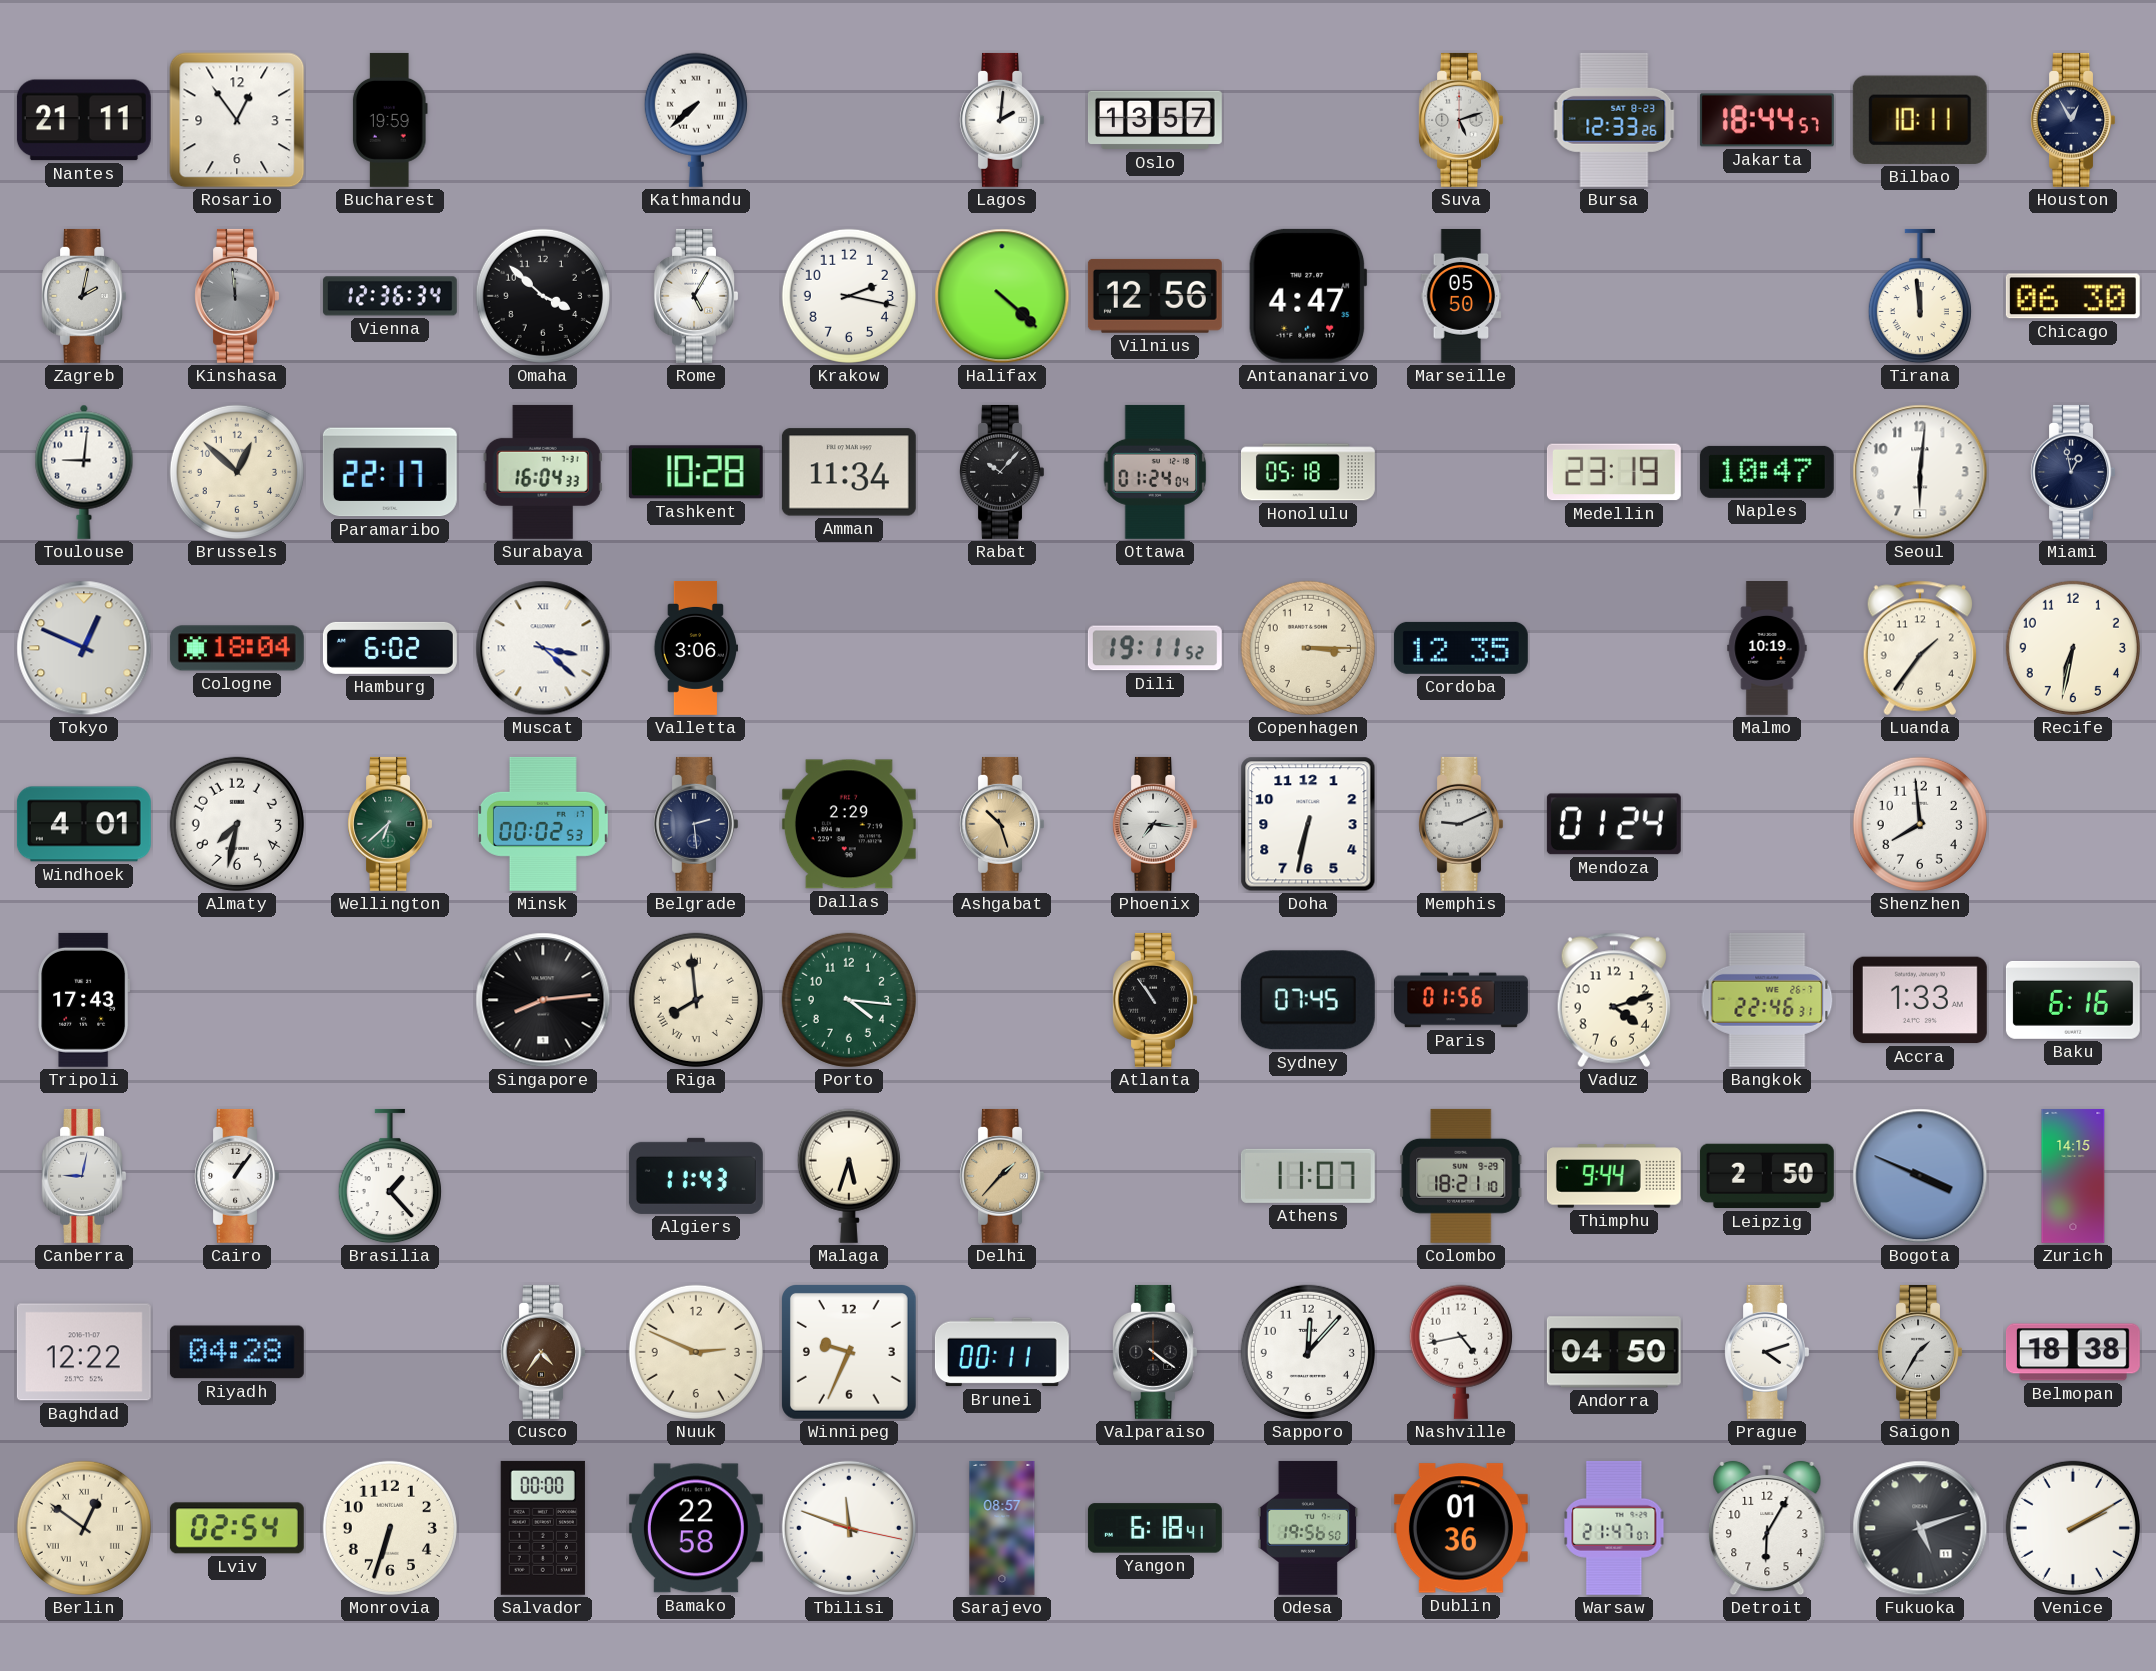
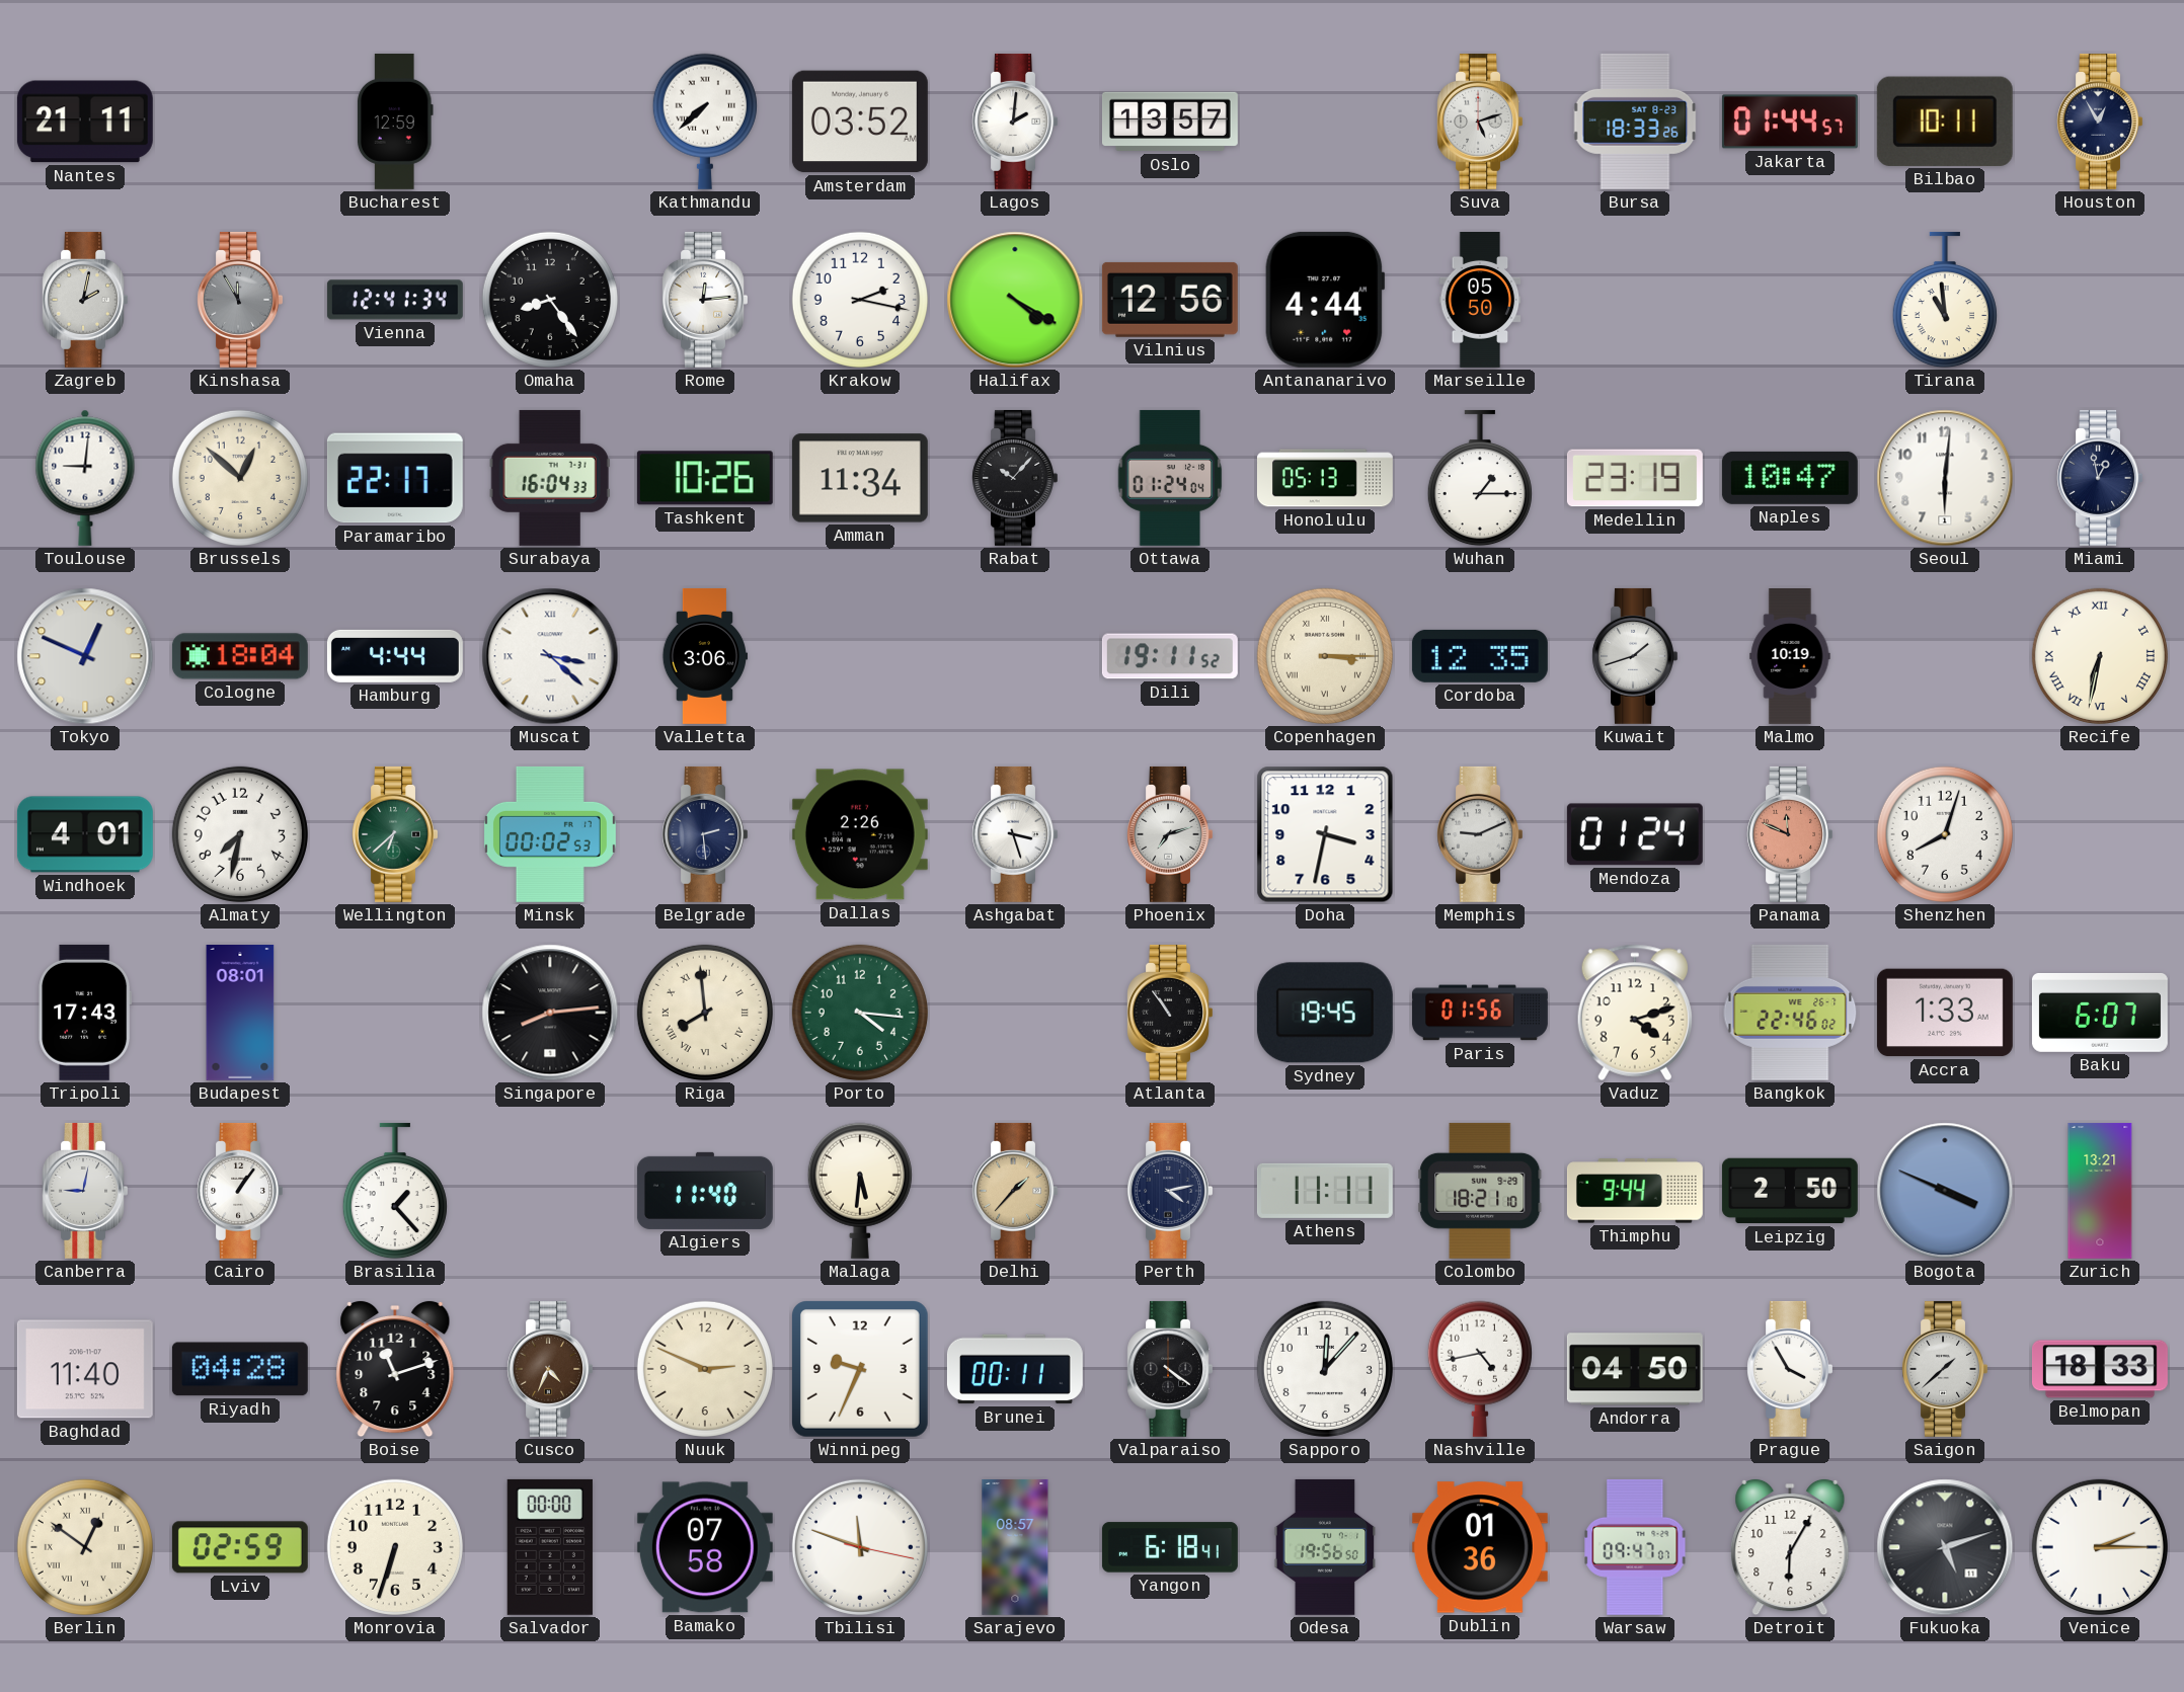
Rosario: 12:54 -> none (237, 120)
Bucharest: 19:59 -> 12:59 (395, 122)
Amsterdam: none -> 03:52 (860, 122)
Bursa: 12:33 -> 18:33 (1635, 122)
Jakarta: 18:44 -> 01:44 (1790, 122)
Kinshasa: 11:59 -> 11:55 (239, 300)
Vienna: 12:36 -> 12:41 (395, 300)
Omaha: 3:52 -> 8:24 (550, 300)
Rome: 5:05 -> 12:14 (704, 300)
Halifax: 4:22 -> 4:20 (1015, 300)
Antananarivo: 4:47 -> 4:44 (1325, 300)
Tirana: 11:59 -> 10:59 (1945, 300)
Chicago: 06:30 -> none (2073, 296)
Tashkent: 10:28 -> 10:26 (705, 478)
Honolulu: 05:18 -> 05:13 (1325, 478)
Wuhan: none -> 1:15 (1480, 478)
Hamburg: 6:02 -> 4:44 (395, 656)
Copenhagen numerals: Arabic -> Roman (1325, 656)
Kuwait: none -> 1:42 (1634, 656)
Luanda: 1:36 -> none (1919, 648)
Recife numerals: Arabic -> Roman (2100, 656)
Dallas: 2:29 -> 2:26 (860, 834)
Ashgabat: 10:27 -> 3:27 (1014, 834)
Ashgabat dial: champagne -> white (1014, 834)
Phoenix: 7:16 -> 7:12 (1169, 834)
Doha: 6:32 -> 3:32 (1325, 834)
Panama: none -> 11:49 (1789, 834)
Shenzhen: 7:59 -> 8:03 (1945, 834)
Budapest: none -> 08:01 (240, 1013)
Sydney: 07:45 -> 19:45 (1325, 1013)
Bangkok: 22:46:31 -> 22:46:02 (1790, 1013)
Baku: 6:16 -> 6:07 (2100, 1013)
Algiers: 11:43 -> 11:40 (705, 1191)
Malaga: 5:33 -> 5:31 (860, 1191)
Perth: none -> 4:13 (1169, 1191)
Athens: 11:07 -> 11:11 (1325, 1191)
Zurich: 14:15 -> 13:21 (2100, 1191)
Baghdad: 12:22 -> 11:40 (85, 1369)
Boise: none -> 11:12 (395, 1369)
Cusco: 4:36 -> 4:34 (549, 1369)
Prague: 4:12 -> 3:55 (1789, 1369)
Saigon: 1:35 -> 1:38 (1944, 1369)
Belmopan: 18:38 -> 18:33 (2100, 1369)
Lviv: 02:54 -> 02:59 (240, 1547)
Bamako: 22:58 -> 07:58 (705, 1547)
Warsaw: 21:47 -> 09:47 (1635, 1547)
Venice: 2:10 -> 2:15 (2100, 1547)
